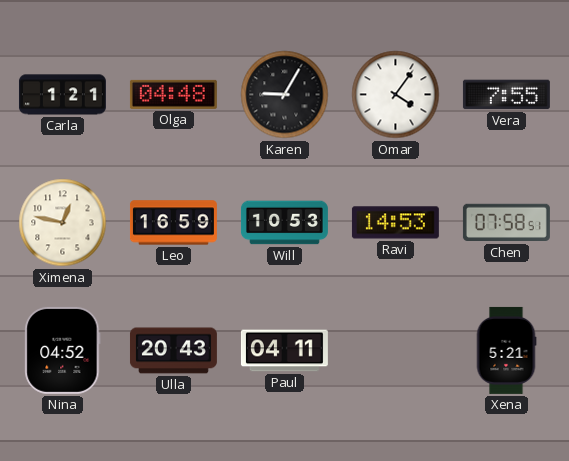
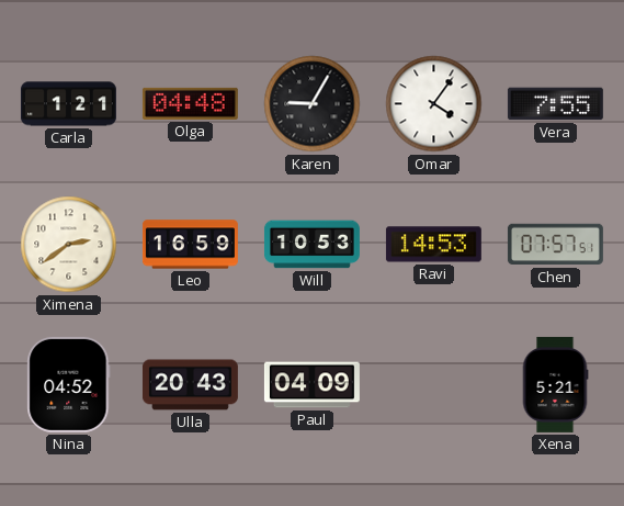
Ximena: 12:47 -> 2:39 (69, 245)
Chen: 07:58 -> 07:57 (555, 245)
Paul: 04:11 -> 04:09 (311, 385)
